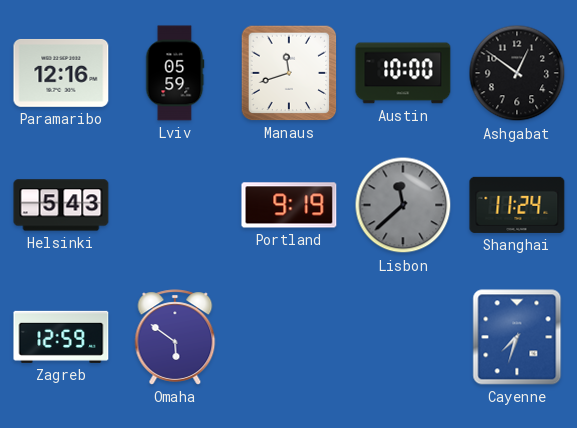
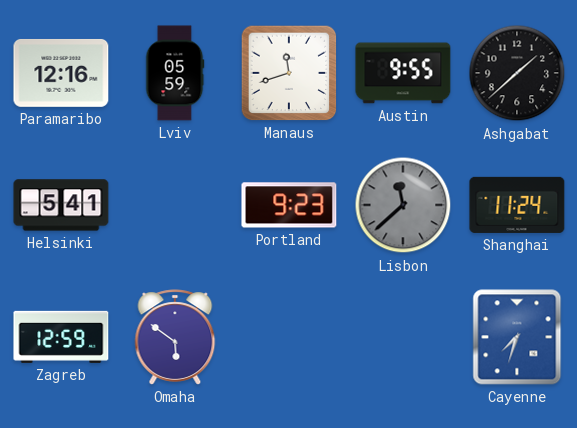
Austin: 10:00 -> 9:55 (403, 73)
Ashgabat: 12:51 -> 1:38 (517, 73)
Helsinki: 5:43 -> 5:41 (61, 205)
Portland: 9:19 -> 9:23 (289, 205)
